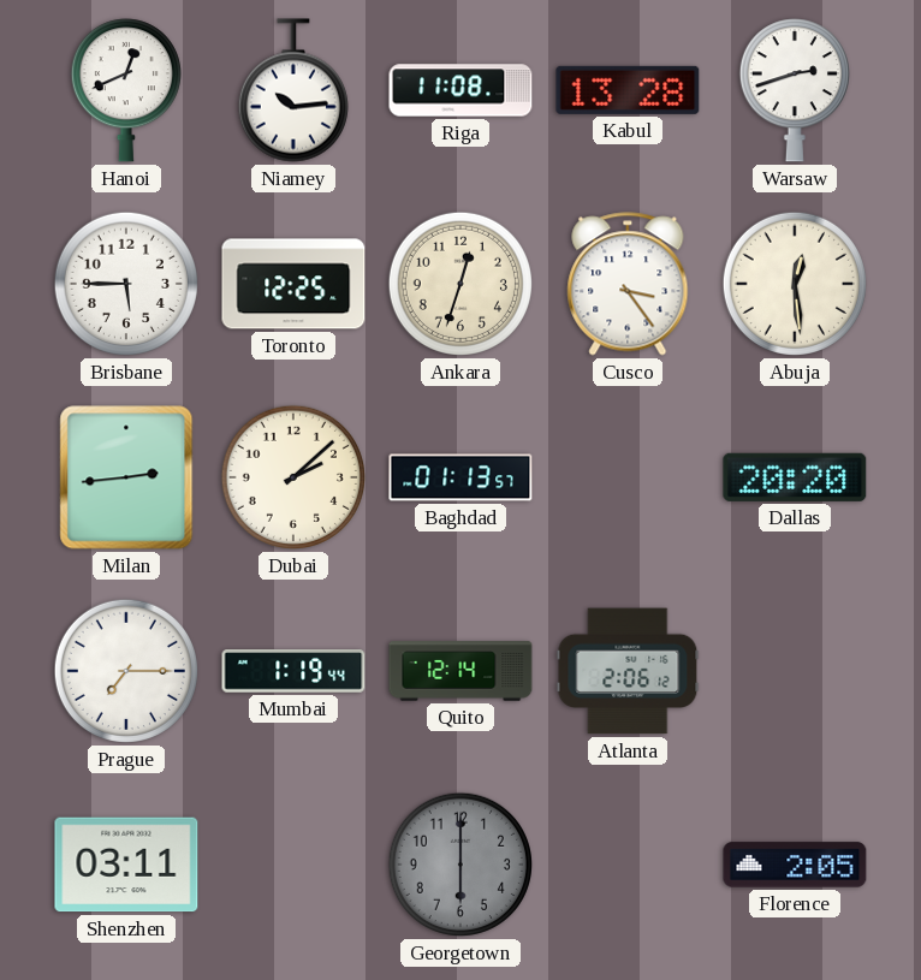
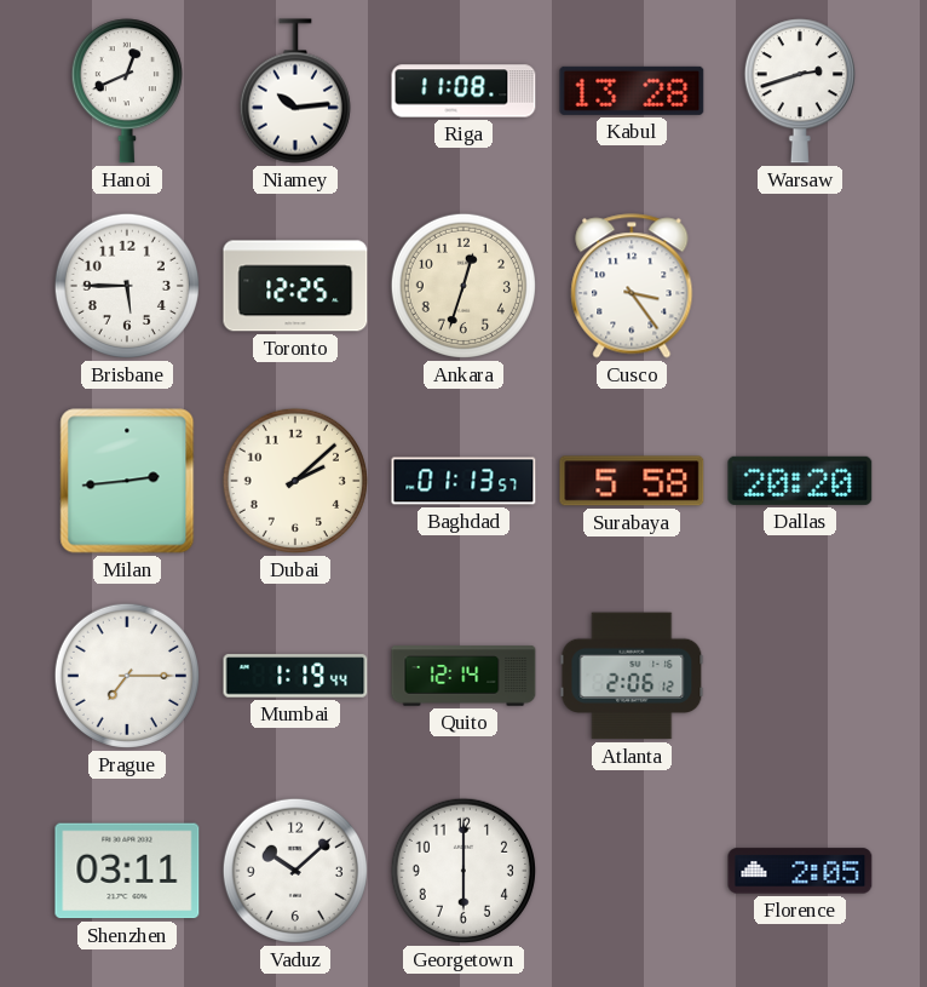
Abuja: 12:29 -> none (795, 284)
Surabaya: none -> 5:58 (632, 481)
Vaduz: none -> 10:08 (295, 871)
Georgetown dial: grey -> white (463, 871)
